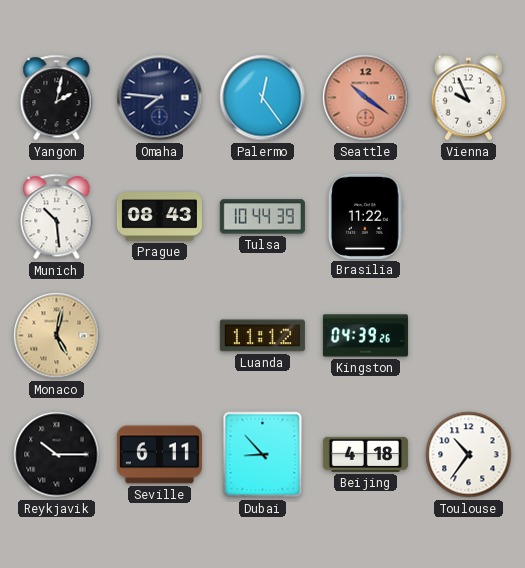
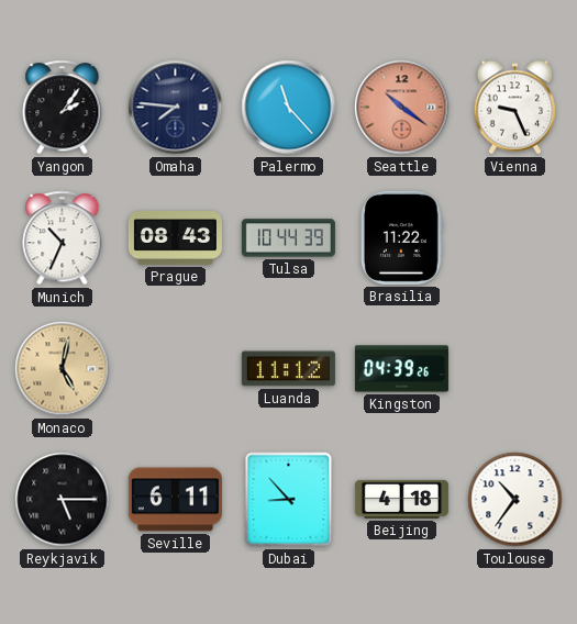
Yangon: 2:02 -> 2:06 (63, 108)
Palermo: 12:24 -> 11:23 (289, 108)
Vienna: 9:56 -> 9:26 (515, 108)
Munich: 10:29 -> 10:34 (63, 238)
Reykjavik: 10:15 -> 5:15 (63, 500)
